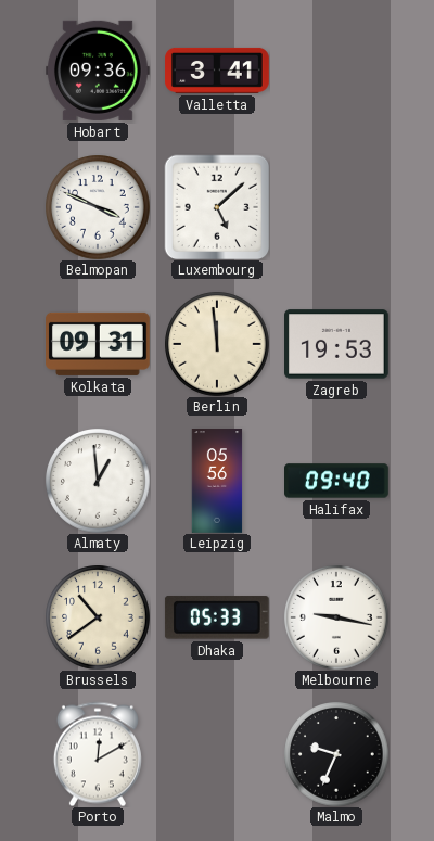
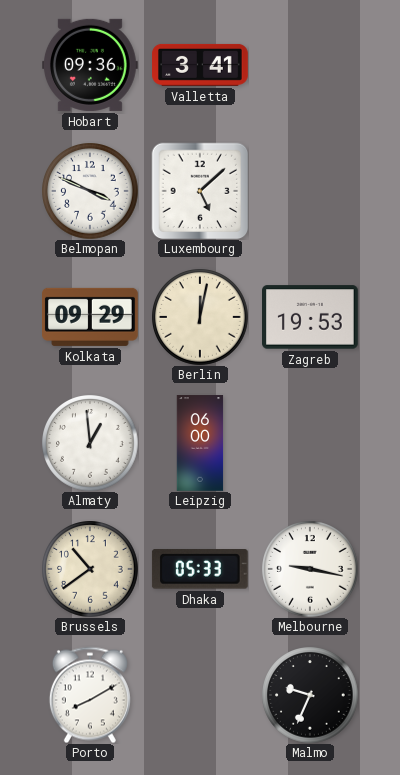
Kolkata: 09:31 -> 09:29 (91, 317)
Berlin: 11:59 -> 12:02 (200, 317)
Leipzig: 05:56 -> 06:00 (200, 443)
Halifax: 09:40 -> none (337, 481)
Porto: 12:10 -> 8:10 (90, 695)
